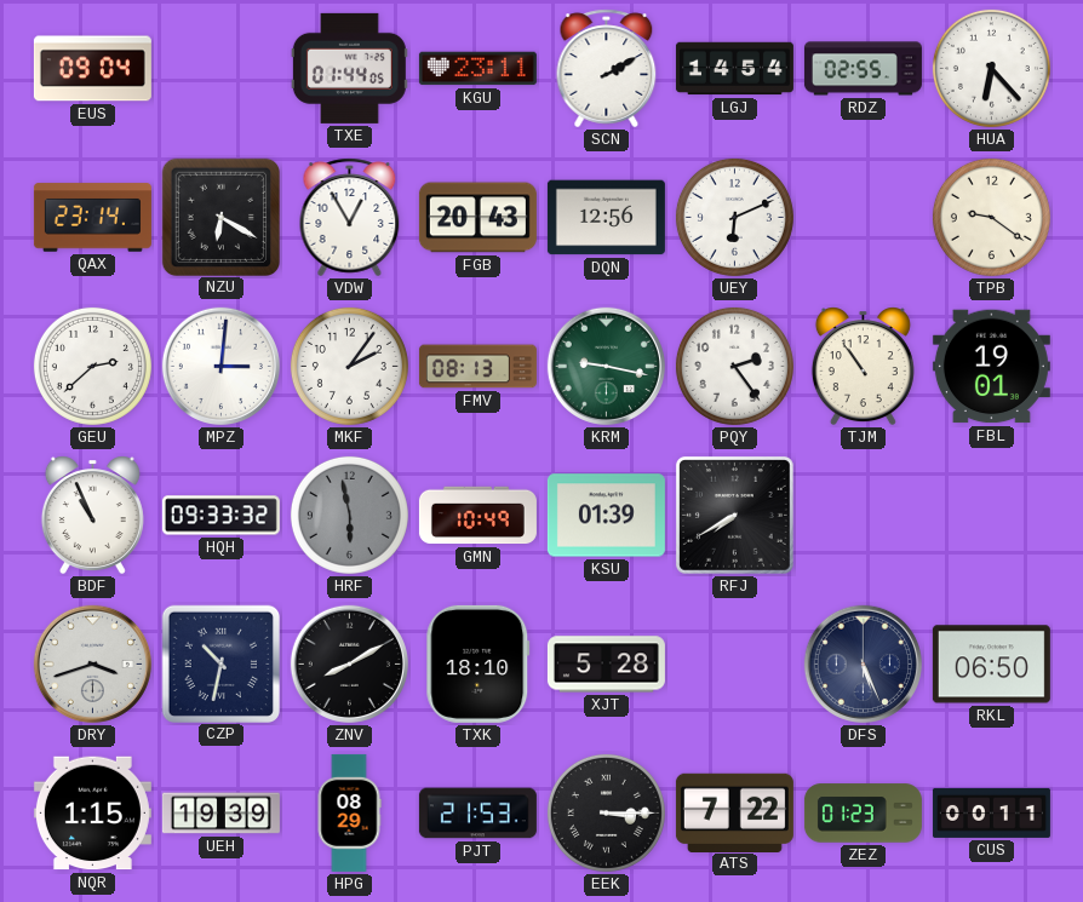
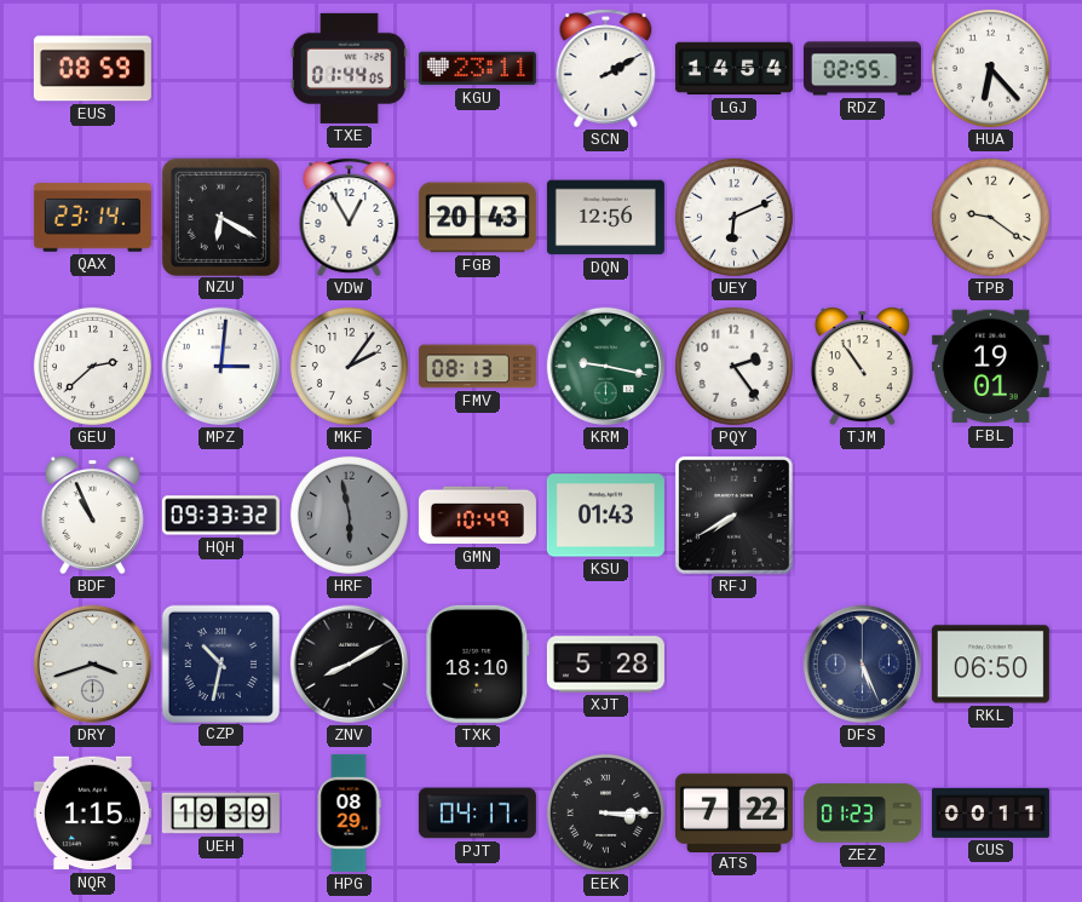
EUS: 09:04 -> 08:59 (92, 69)
KSU: 01:39 -> 01:43 (605, 516)
PJT: 21:53 -> 04:17 (477, 814)
